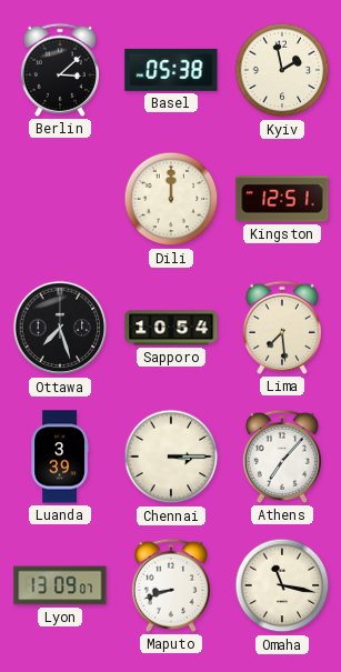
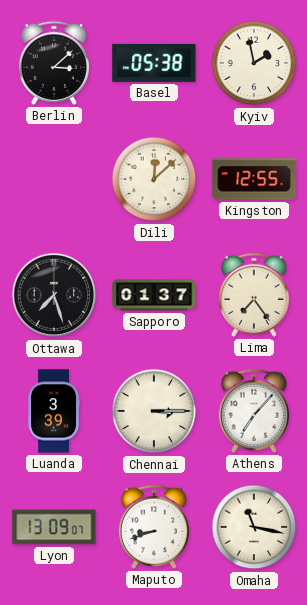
Dili: 12:00 -> 12:08 (154, 179)
Kingston: 12:51 -> 12:55 (254, 179)
Sapporo: 10:54 -> 01:37 (154, 295)
Lima: 7:29 -> 7:24 (254, 295)
